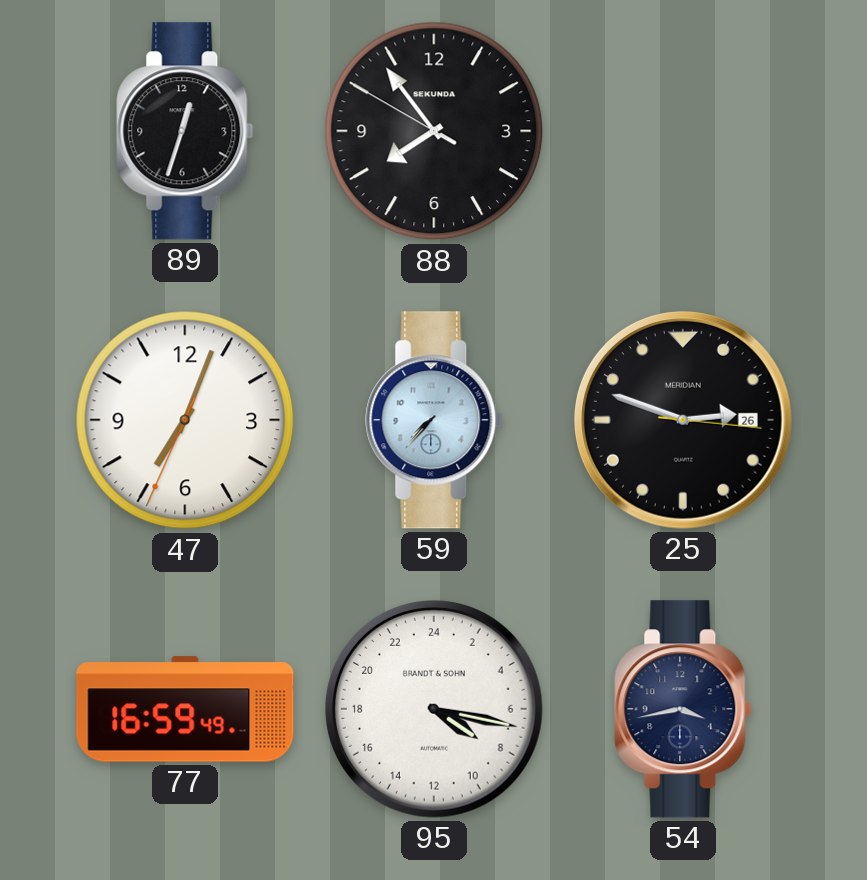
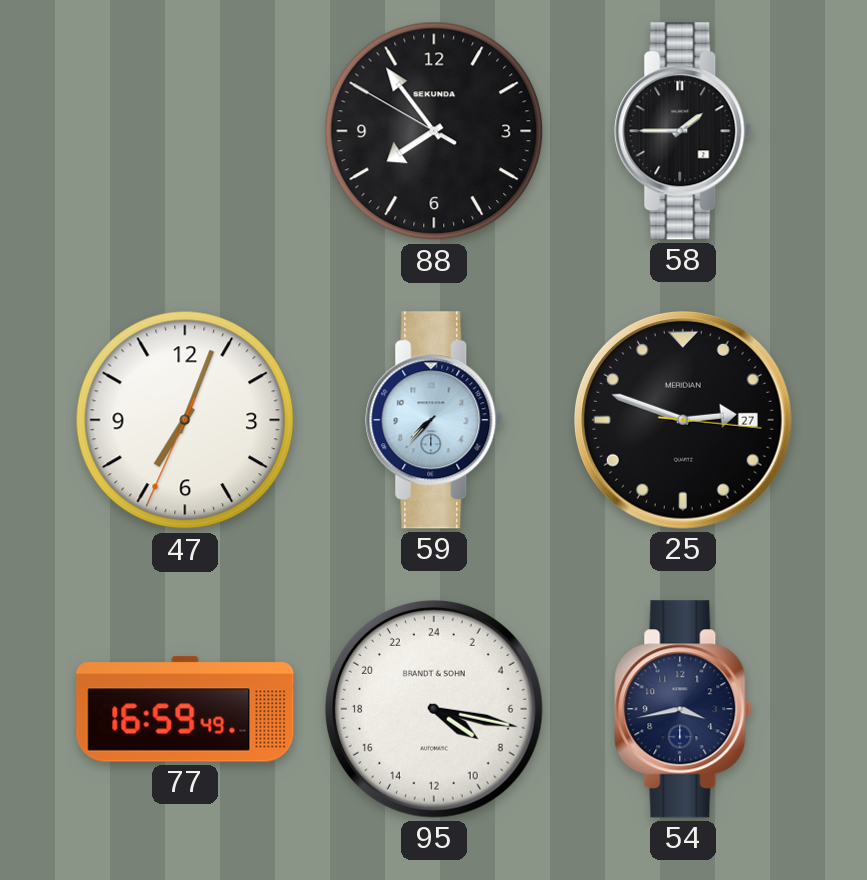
89: 12:33 -> none (185, 131)
58: none -> 1:45 (683, 131)
25 date: 26 -> 27 (683, 420)
